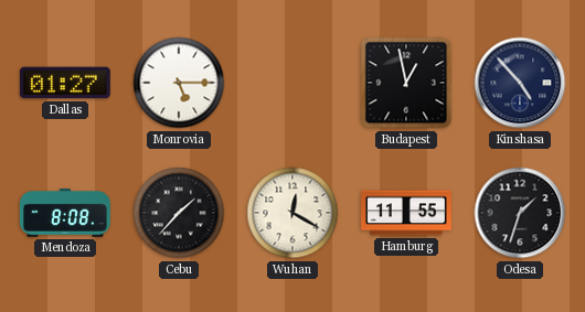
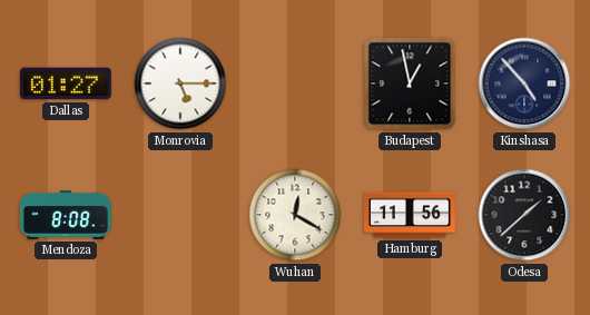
Cebu: 1:37 -> none (179, 213)
Hamburg: 11:55 -> 11:56 (411, 215)
Odesa: 1:33 -> 1:38 (524, 215)
